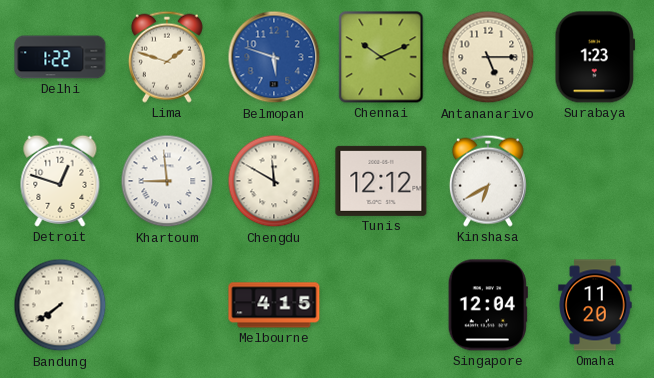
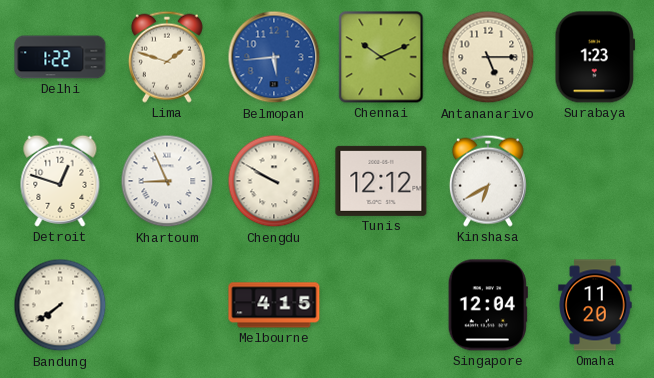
Belmopan: 5:48 -> 5:44 (274, 57)
Khartoum: 8:59 -> 8:56 (167, 181)
Chengdu: 11:50 -> 9:50 (274, 181)
